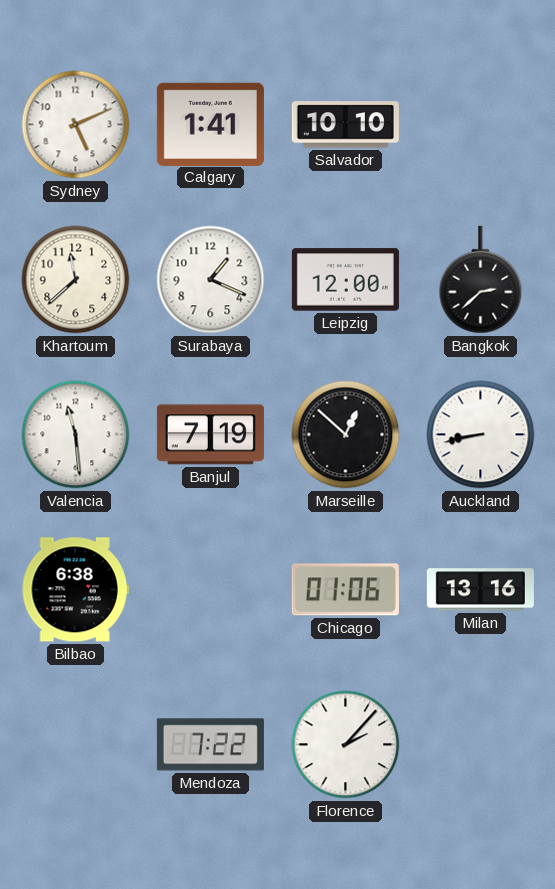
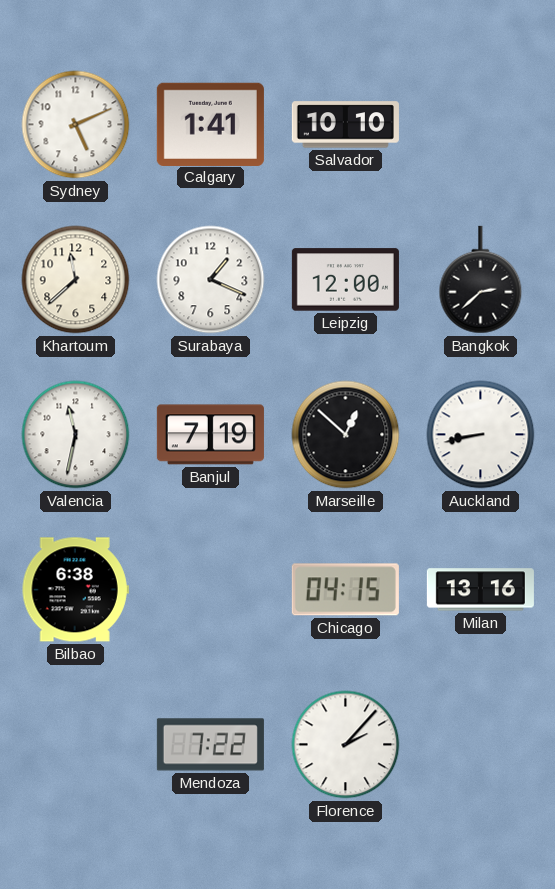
Valencia: 11:29 -> 11:32 (76, 435)
Chicago: 01:06 -> 04:15 (345, 590)
